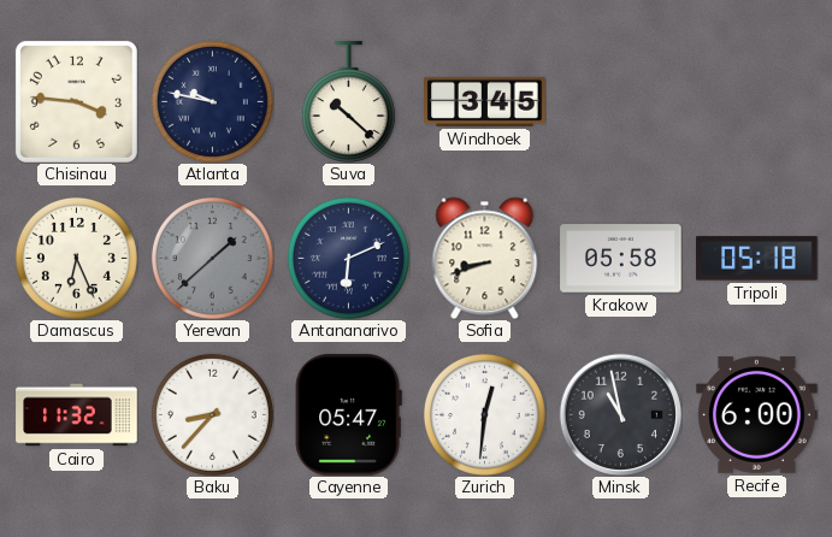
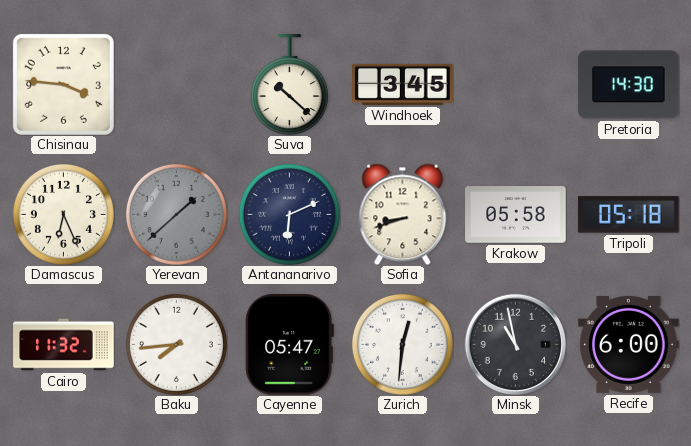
Atlanta: 9:47 -> none (212, 101)
Pretoria: none -> 14:30 (629, 85)
Baku: 8:37 -> 7:44 (176, 344)
